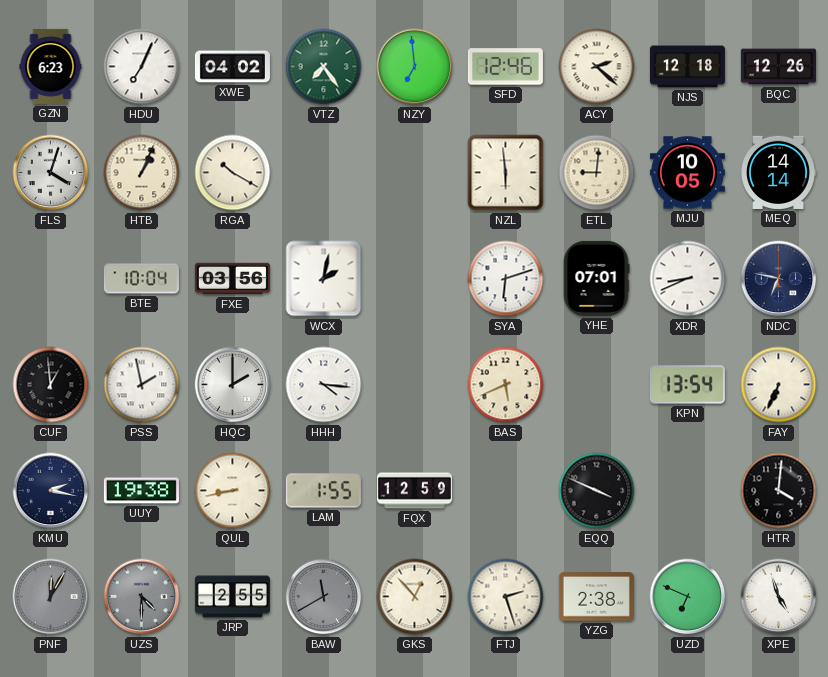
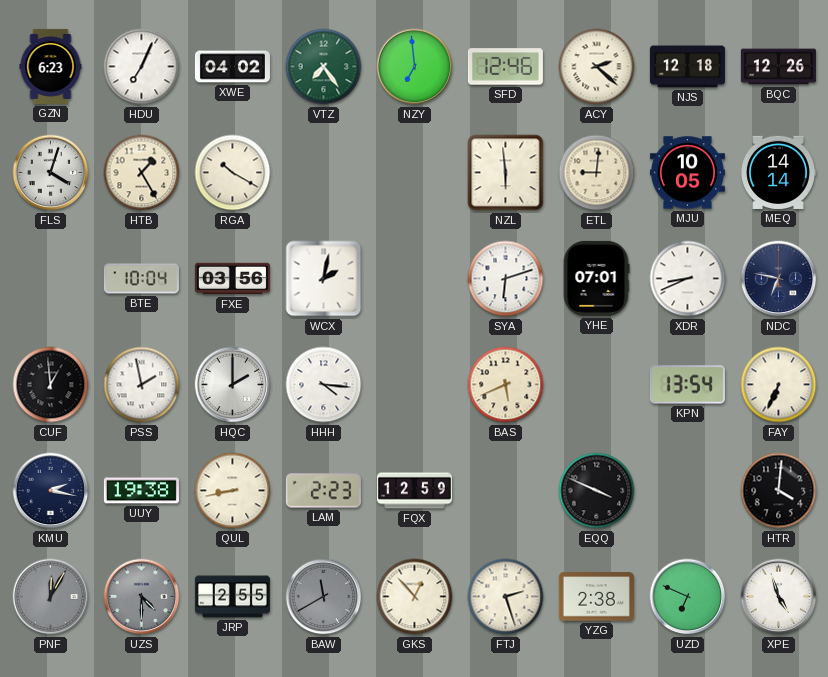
HTB: 1:04 -> 1:25 (142, 173)
LAM: 1:55 -> 2:23 (323, 491)
